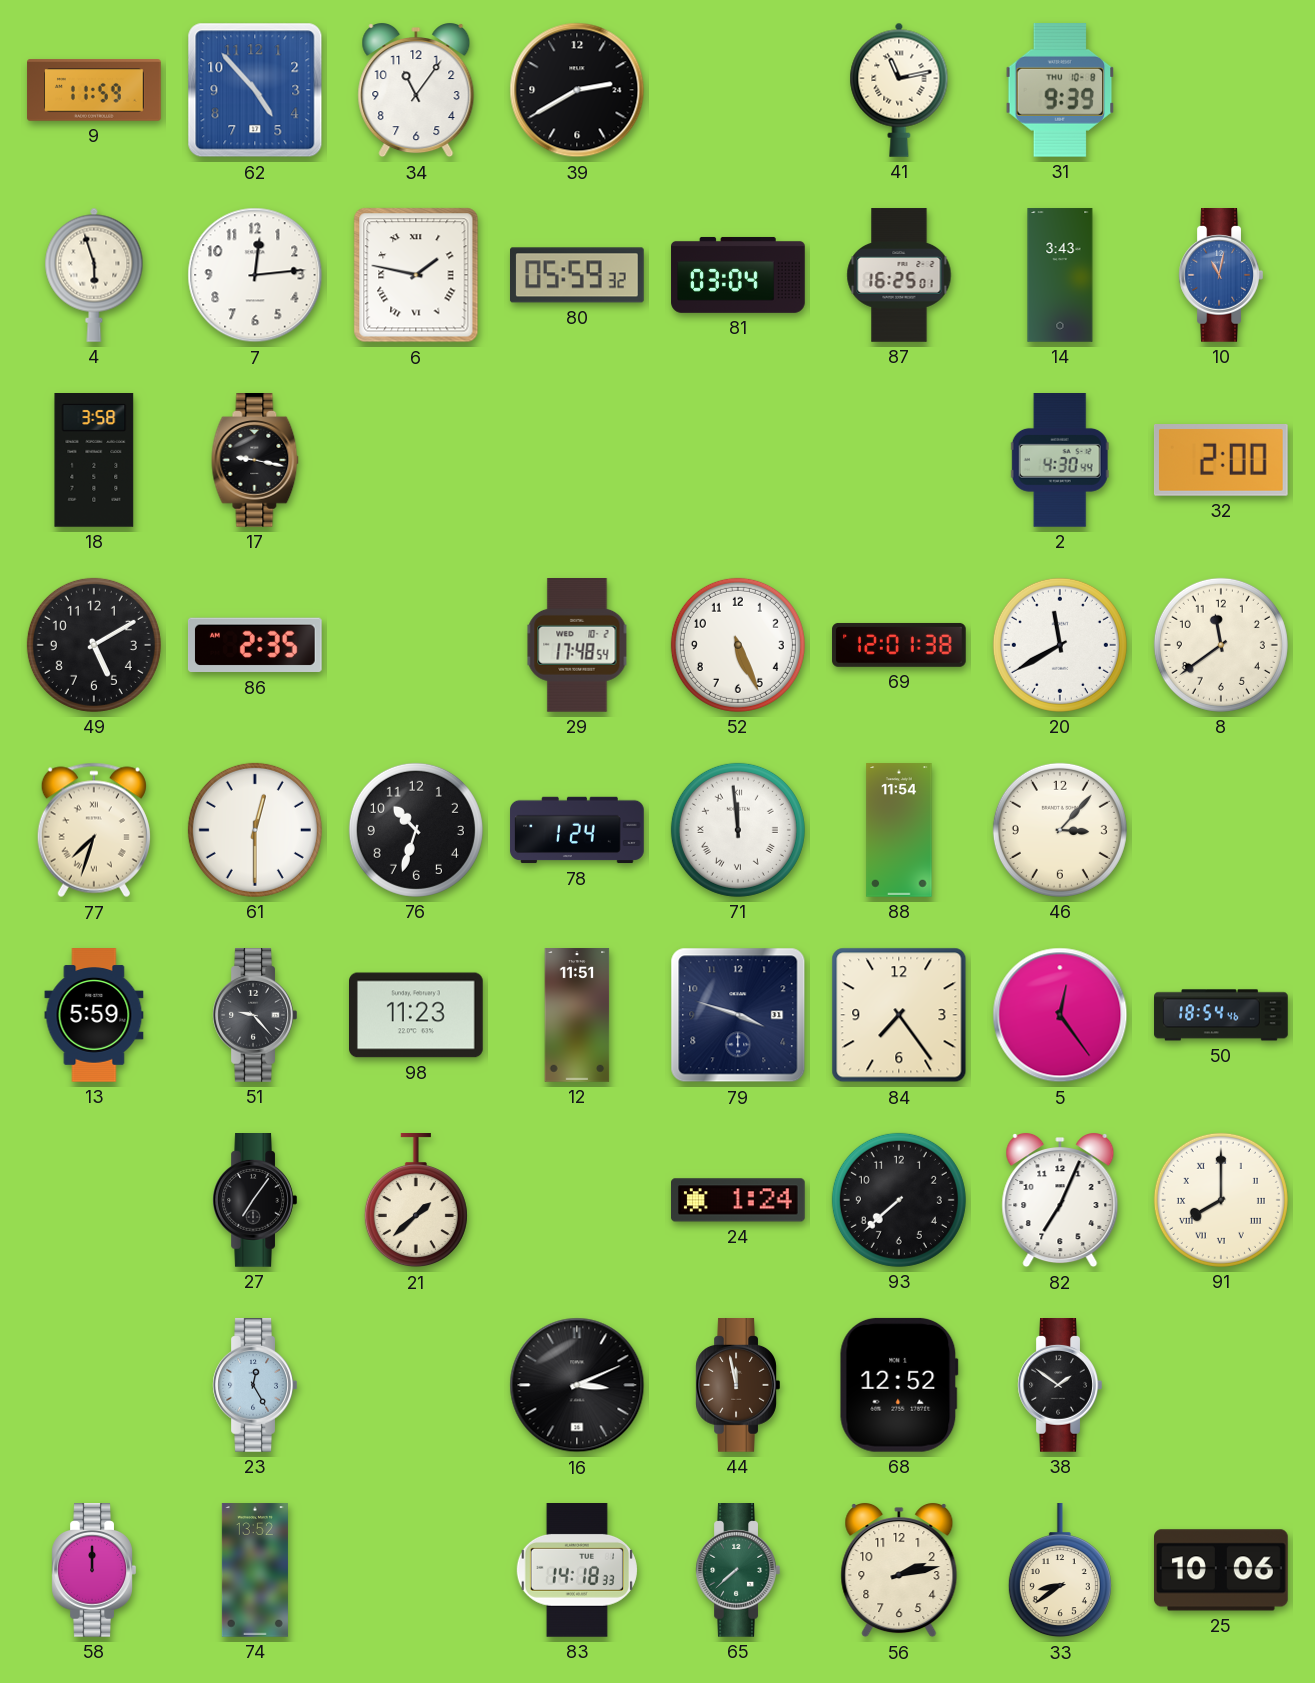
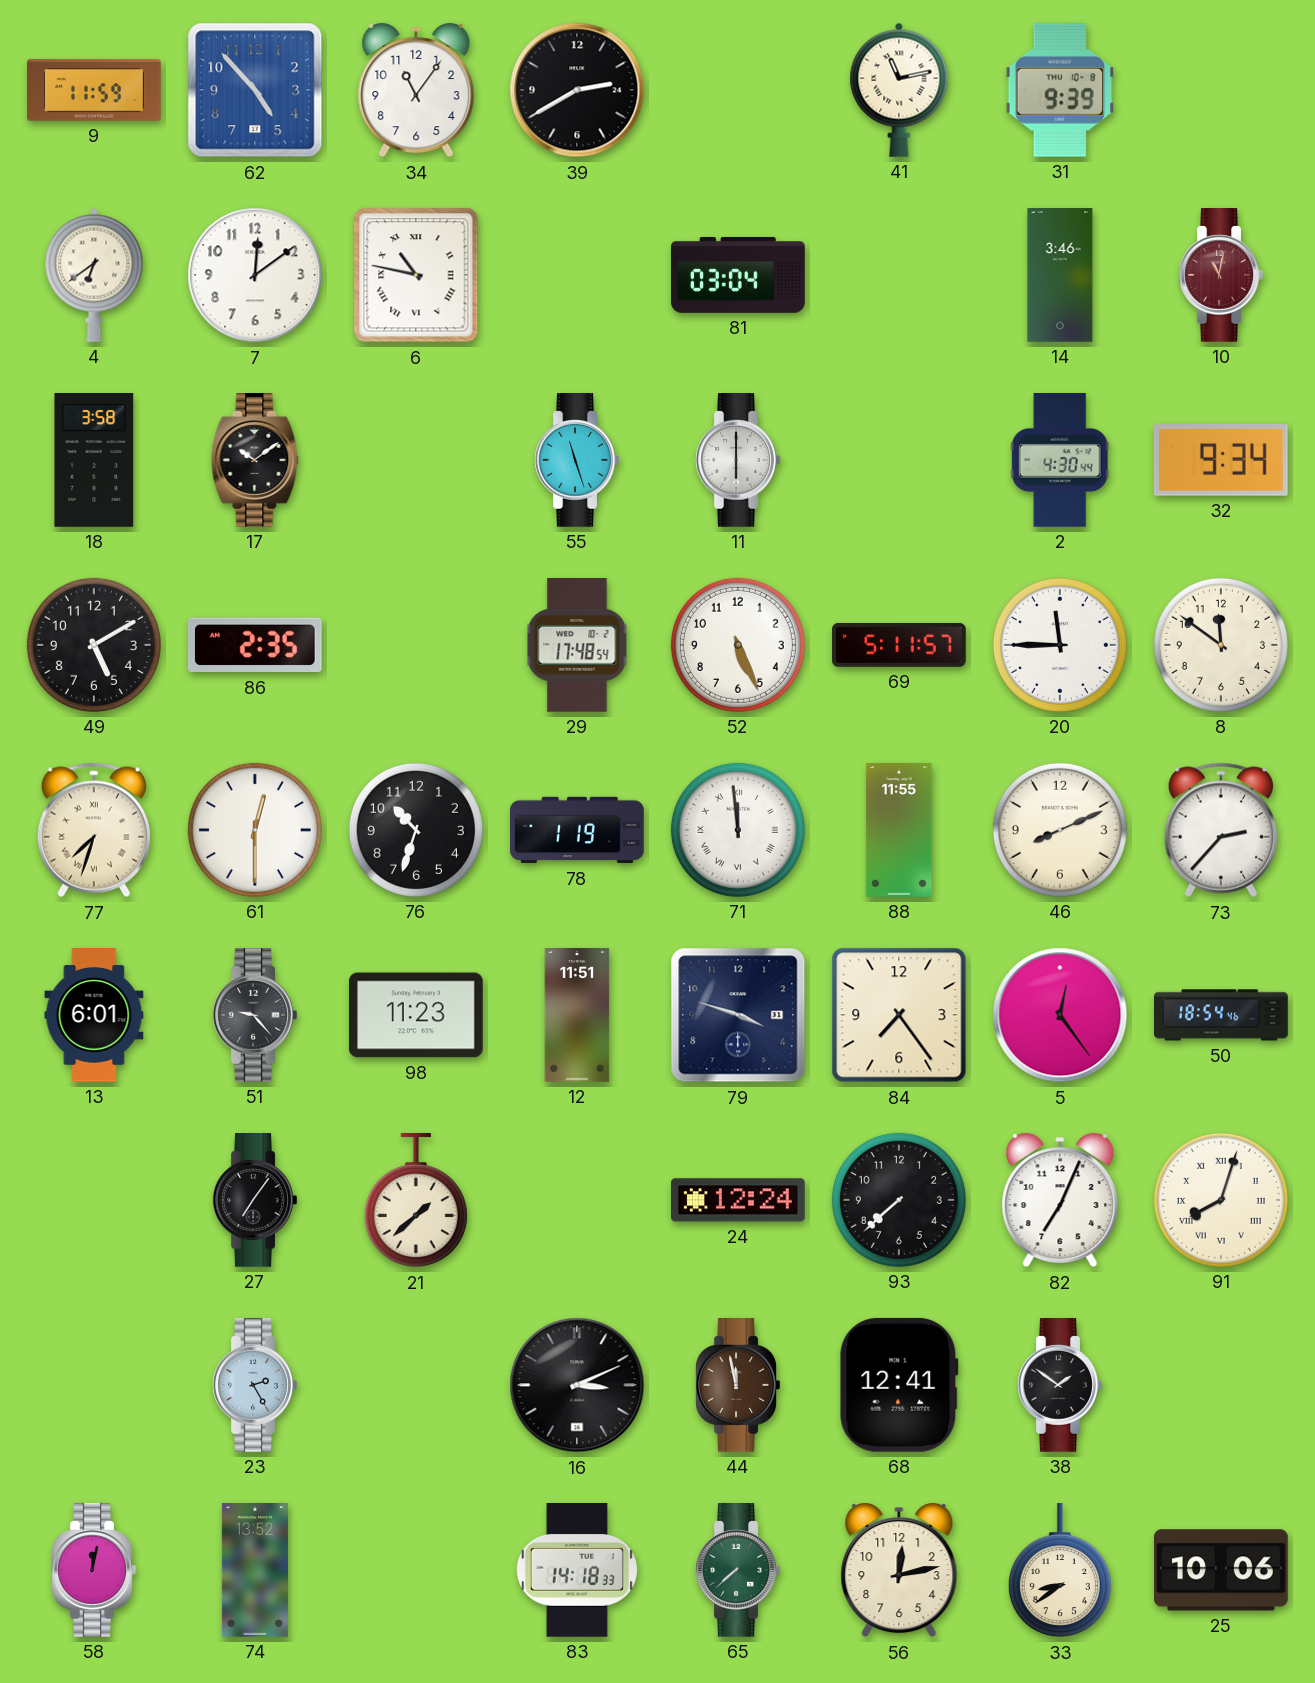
4: 5:57 -> 6:39 (94, 275)
7: 12:14 -> 12:09 (255, 275)
6: 1:47 -> 10:47 (416, 275)
80: 05:59 -> none (578, 275)
87: 16:25 -> none (899, 275)
14: 3:43 -> 3:46 (1060, 275)
10 dial: blue -> burgundy (1221, 275)
17: 9:17 -> 10:09 (255, 460)
55: none -> 11:27 (577, 460)
11: none -> 6:00 (738, 460)
32: 2:00 -> 9:34 (1221, 461)
69: 12:01 -> 5:11 (899, 645)
20: 11:40 -> 11:45 (1060, 645)
8: 11:39 -> 11:51 (1221, 645)
78: 1:24 -> 1:19 (577, 830)
88: 11:54 -> 11:55 (899, 830)
46: 3:07 -> 8:11 (1060, 830)
73: none -> 2:37 (1221, 830)
13: 5:59 -> 6:01 (94, 1015)
24: 1:24 -> 12:24 (739, 1200)
91: 8:00 -> 8:03 (1221, 1200)
23: 12:25 -> 2:25 (255, 1385)
68: 12:52 -> 12:41 (899, 1385)
58: 12:00 -> 12:02 (94, 1570)
56: 2:13 -> 12:13 (899, 1571)
